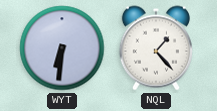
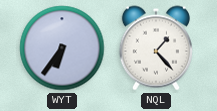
WYT: 6:31 -> 6:36 (62, 48)
